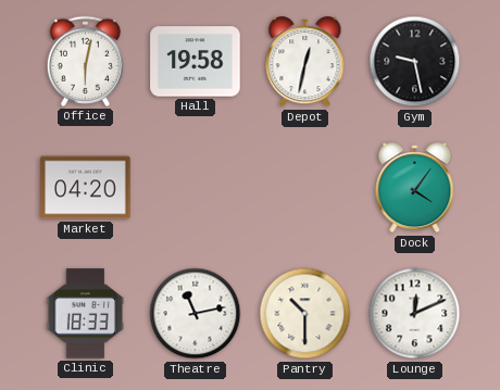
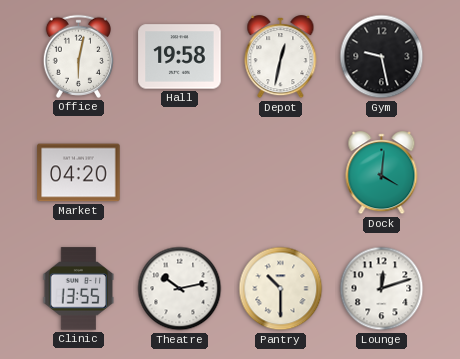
Dock: 4:06 -> 4:01 (382, 173)
Clinic: 18:33 -> 13:55 (79, 289)
Theatre: 11:13 -> 10:13 (180, 289)
Lounge: 12:11 -> 12:12 (382, 289)
